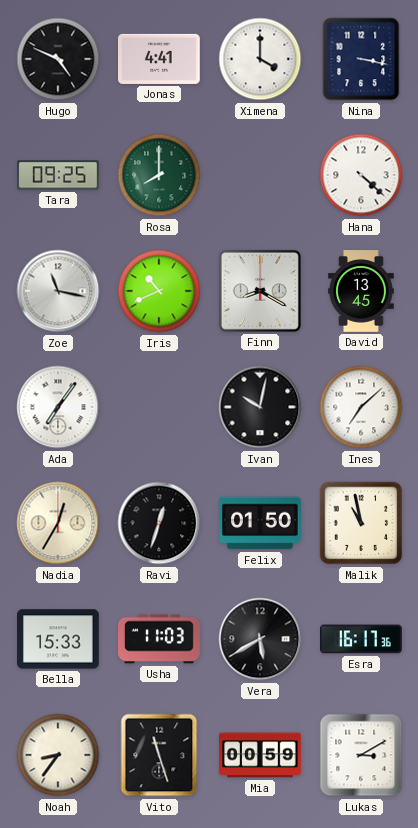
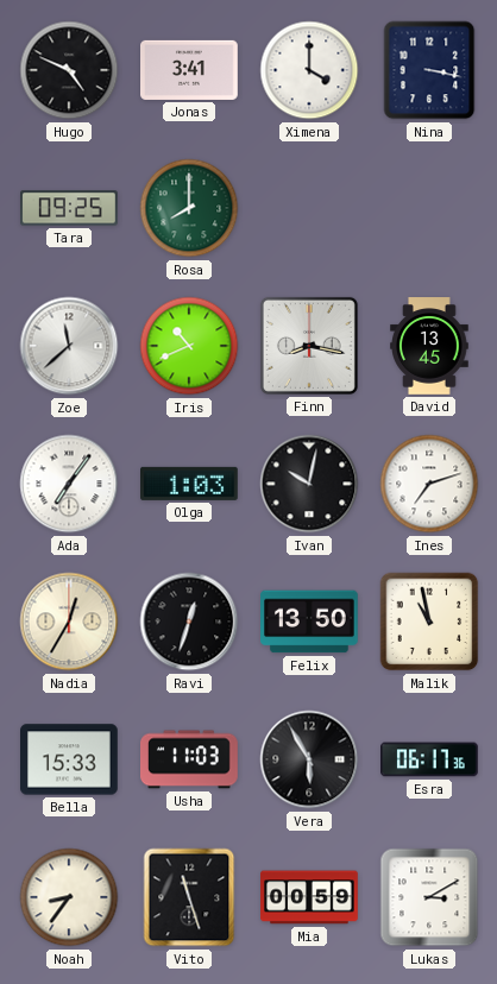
Jonas: 4:41 -> 3:41 (190, 70)
Hana: 4:22 -> none (361, 175)
Zoe: 11:17 -> 11:38 (69, 346)
Finn: 8:20 -> 8:17 (309, 346)
Olga: none -> 1:03 (190, 484)
Ines: 7:08 -> 7:12 (429, 484)
Felix: 01:50 -> 13:50 (310, 622)
Vera: 5:40 -> 5:55 (309, 759)
Esra: 16:17 -> 06:17 (429, 759)
